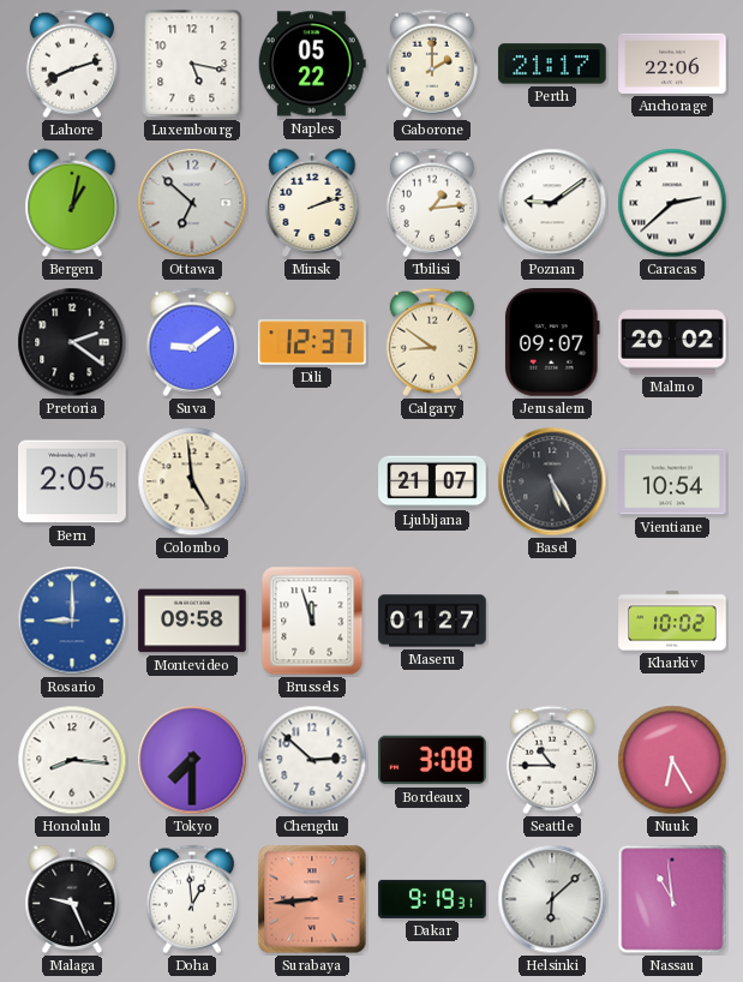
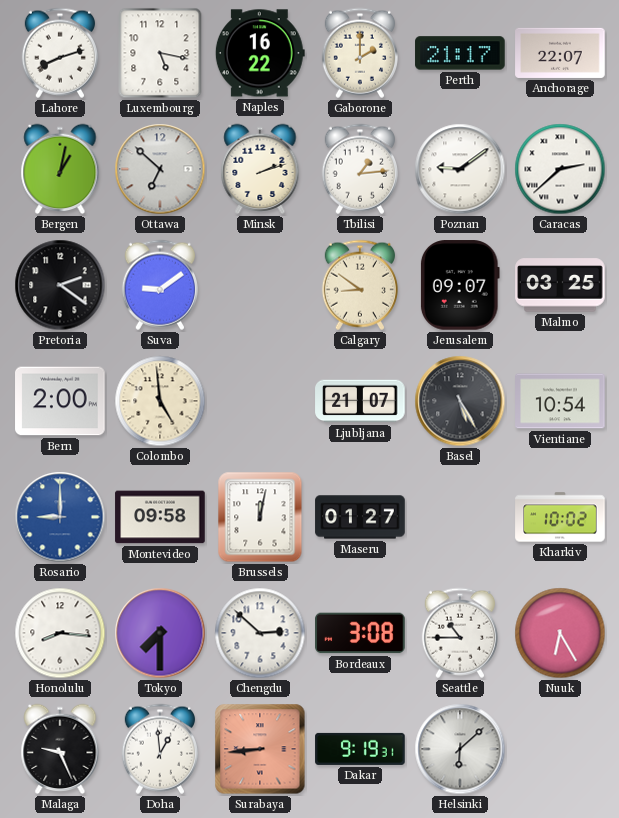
Naples: 05:22 -> 16:22 (260, 53)
Anchorage: 22:06 -> 22:07 (560, 53)
Dili: 12:37 -> none (312, 342)
Malmo: 20:02 -> 03:25 (560, 285)
Bern: 2:05 -> 2:00 (60, 401)
Brussels: 11:57 -> 12:02 (260, 517)
Nassau: 10:59 -> none (672, 899)
